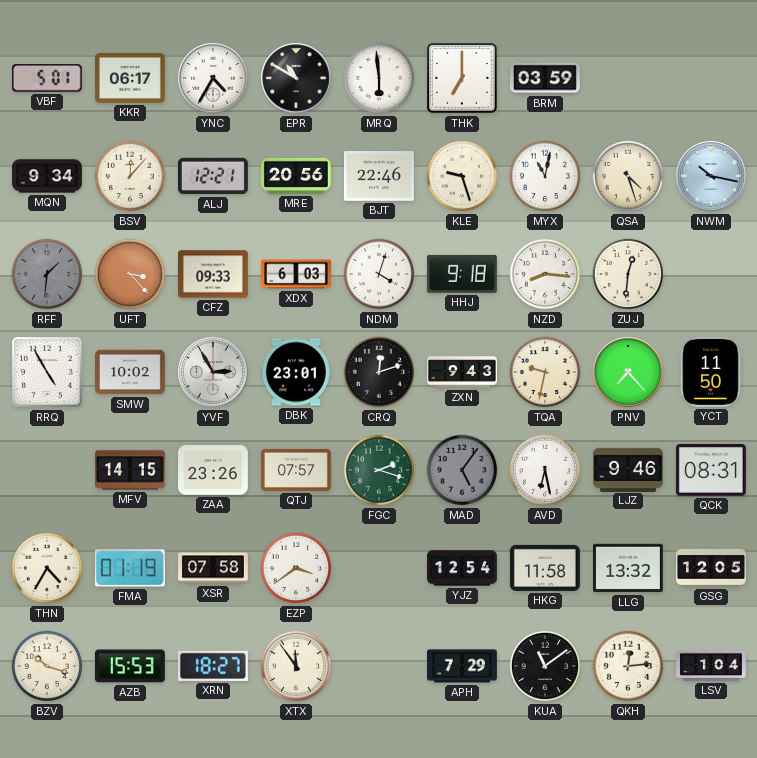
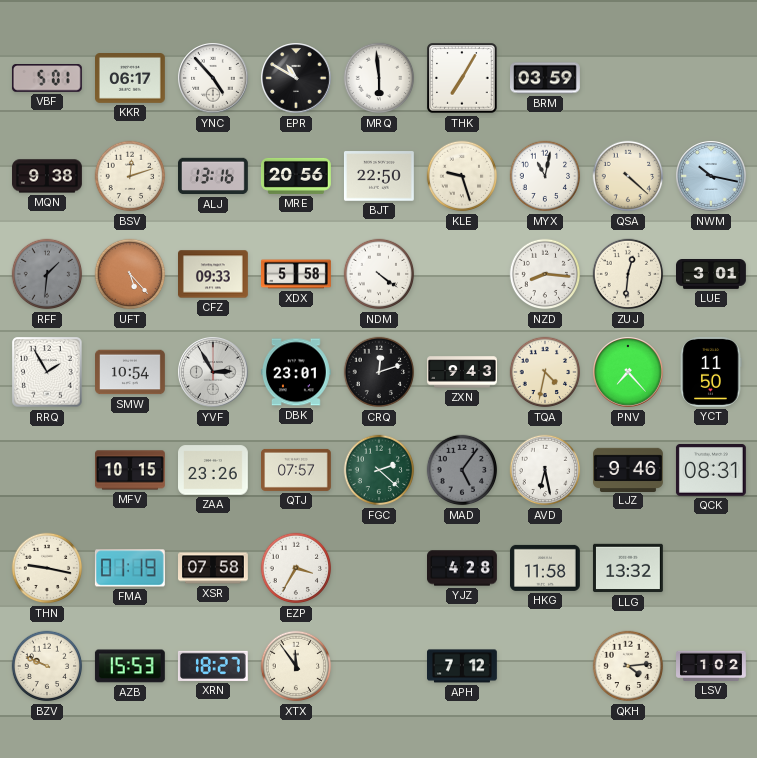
YNC: 4:35 -> 4:53 (213, 78)
THK: 7:00 -> 7:05 (462, 78)
MQN: 9:34 -> 9:38 (48, 176)
BSV: 12:07 -> 12:12 (130, 176)
ALJ: 12:21 -> 13:16 (214, 176)
BJT: 22:46 -> 22:50 (379, 176)
QSA: 4:27 -> 4:22 (628, 176)
UFT: 3:23 -> 5:23 (130, 274)
XDX: 6:03 -> 5:58 (297, 274)
NDM: 4:03 -> 4:21 (379, 274)
HHJ: 9:18 -> none (462, 274)
LUE: none -> 3:01 (712, 275)
RRQ: 4:55 -> 1:55 (47, 372)
SMW: 10:02 -> 10:54 (131, 372)
TQA: 9:32 -> 4:32 (545, 372)
MFV: 14:15 -> 10:15 (131, 470)
FGC: 2:18 -> 2:22 (379, 470)
THN: 4:35 -> 9:17 (47, 568)
EZP: 3:39 -> 3:35 (296, 568)
YJZ: 12:54 -> 4:28 (463, 568)
GSG: 12:05 -> none (712, 568)
BZV: 10:18 -> 9:49 (47, 666)
APH: 7:29 -> 7:12 (463, 666)
KUA: 11:09 -> none (545, 666)
QKH: 12:14 -> 4:14 (628, 666)
LSV: 1:04 -> 1:02 (712, 666)
